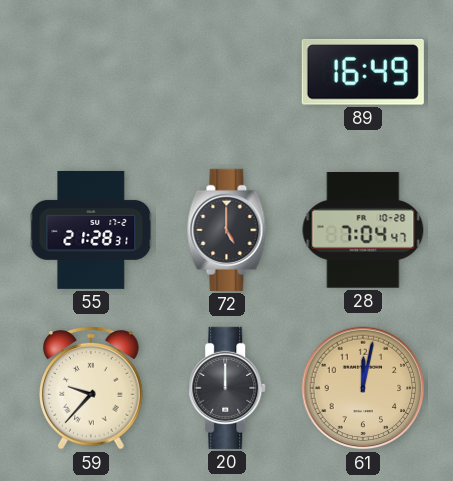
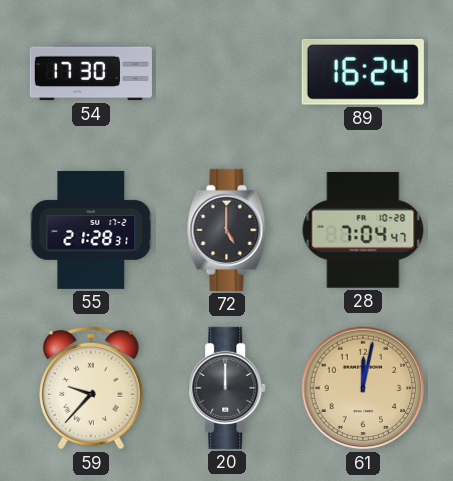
54: none -> 17:30 (91, 72)
89: 16:49 -> 16:24 (363, 72)
